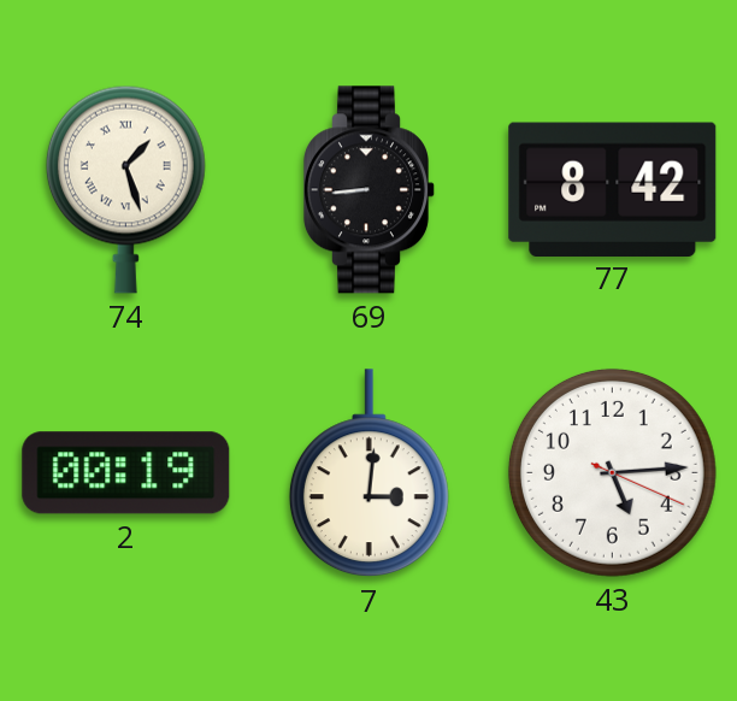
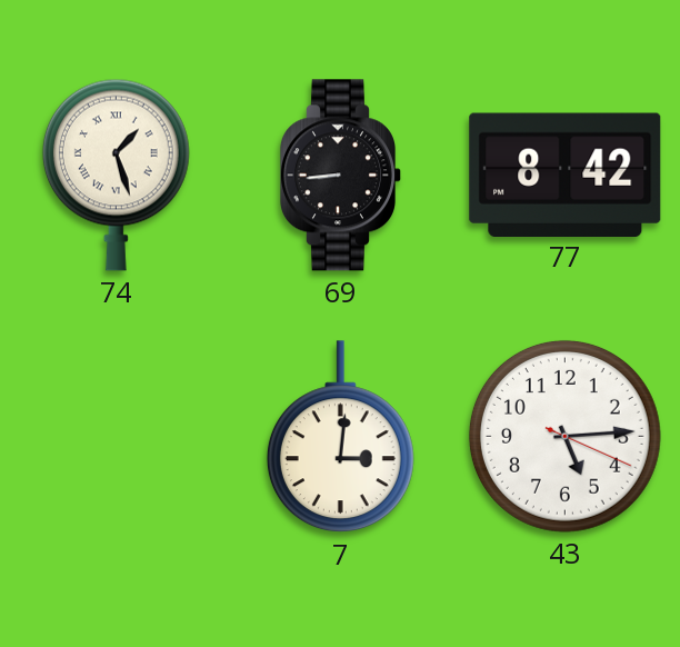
2: 00:19 -> none (126, 473)
